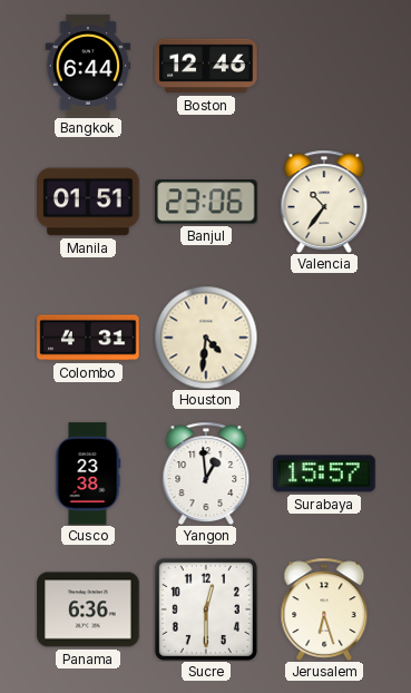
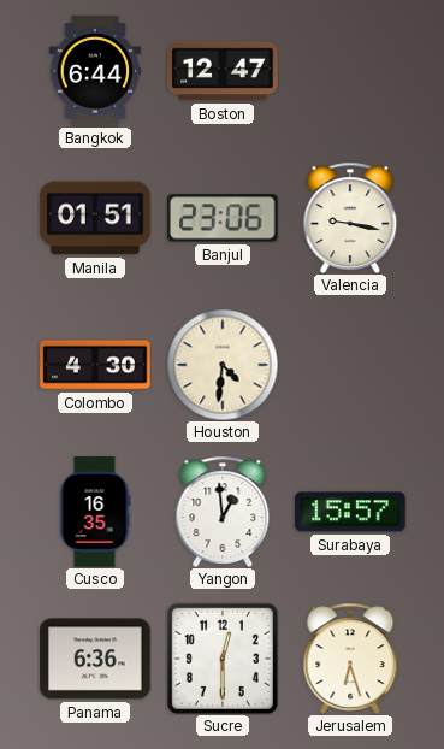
Boston: 12:46 -> 12:47 (223, 71)
Valencia: 10:36 -> 9:17 (350, 217)
Colombo: 4:31 -> 4:30 (95, 365)
Cusco: 23:38 -> 16:35 (95, 512)
